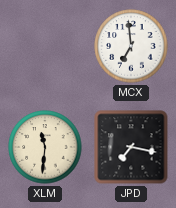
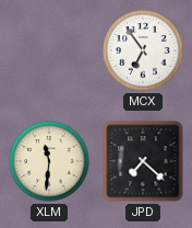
MCX: 6:59 -> 6:54 (143, 50)
JPD: 7:17 -> 7:22 (143, 161)
